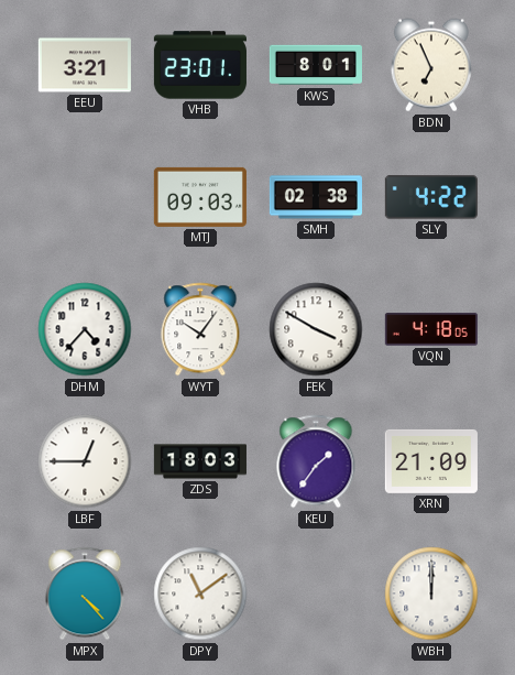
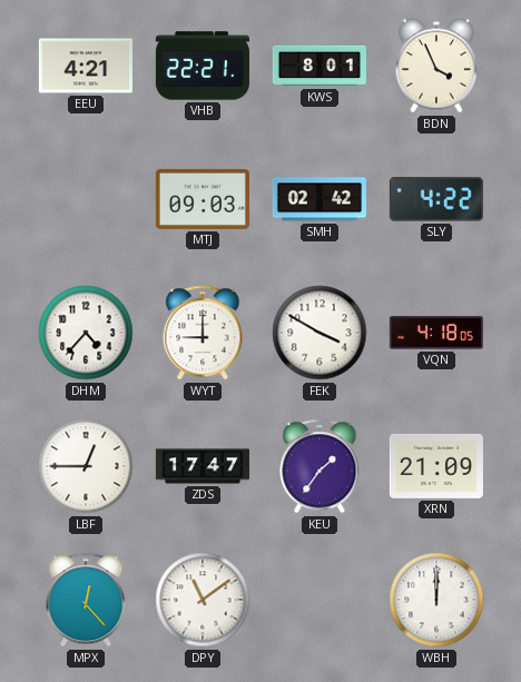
EEU: 3:21 -> 4:21 (86, 66)
VHB: 23:01 -> 22:21 (203, 66)
BDN: 6:56 -> 3:56 (436, 66)
SMH: 02:38 -> 02:42 (320, 199)
WYT: 10:06 -> 9:00 (203, 333)
ZDS: 18:03 -> 17:47 (201, 466)
MPX: 4:23 -> 12:23 (86, 600)
